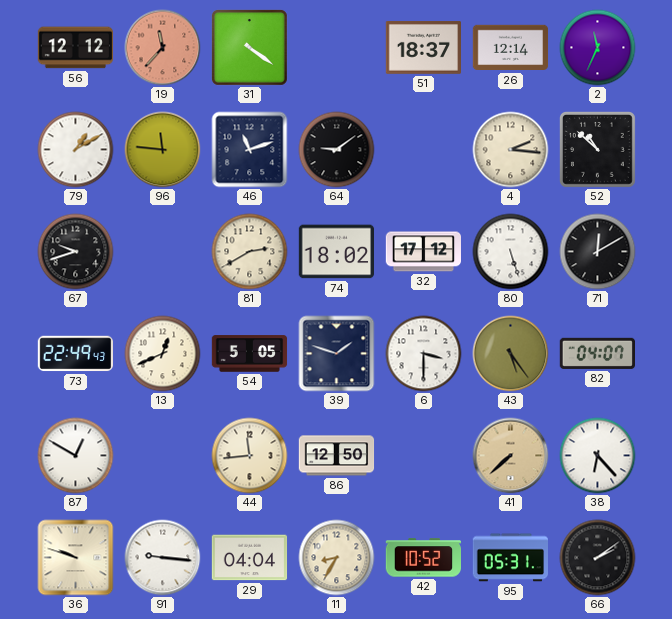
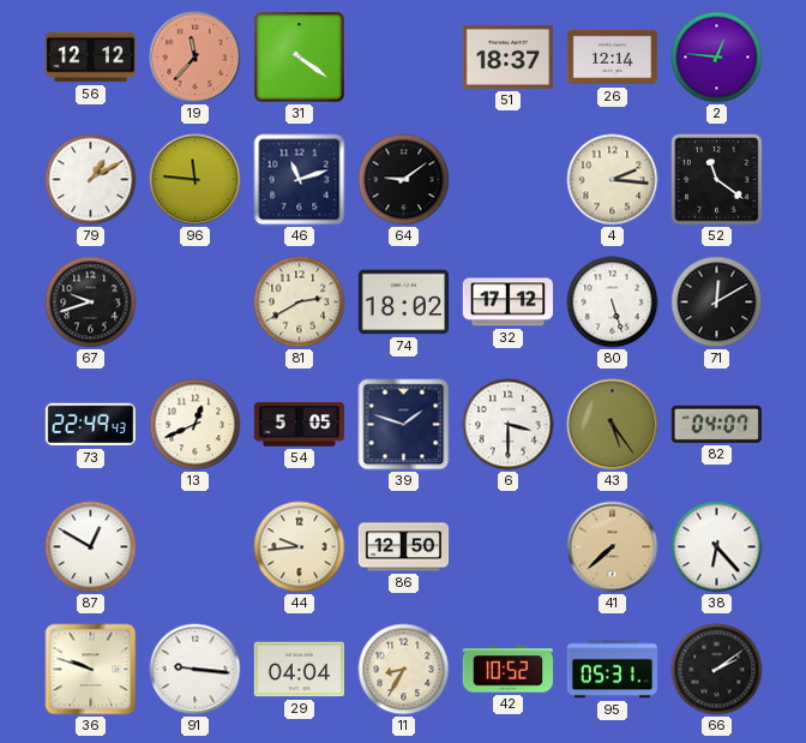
2: 11:34 -> 12:46 (717, 58)
52: 10:52 -> 11:21 (716, 179)
44: 11:44 -> 9:44 (300, 547)
